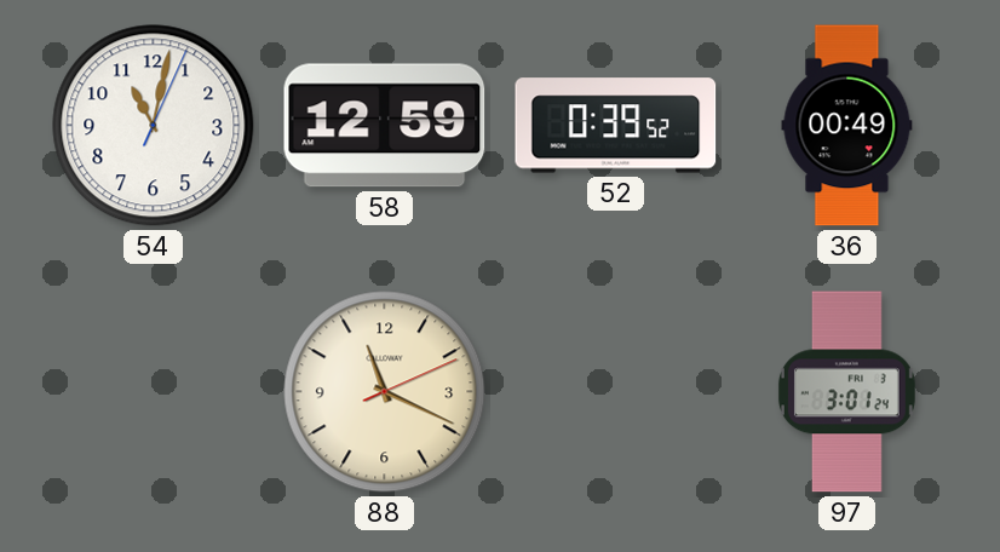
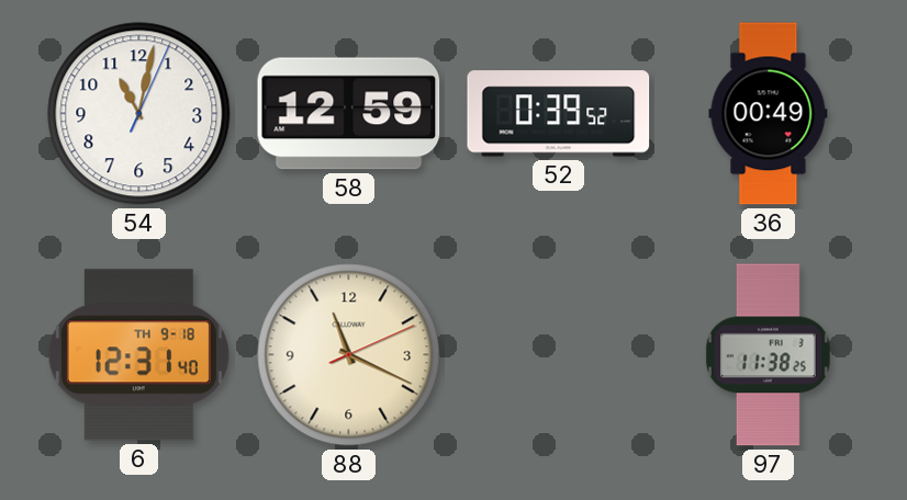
6: none -> 12:31 (138, 355)
97: 3:01 -> 11:38 (768, 355)
